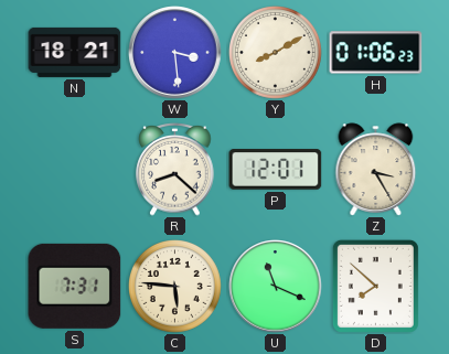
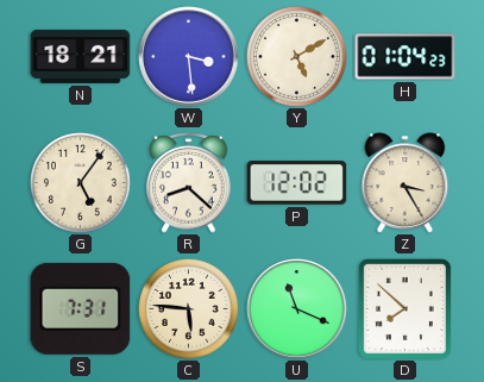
Y: 8:10 -> 5:10 (297, 57)
H: 01:06 -> 01:04 (406, 57)
G: none -> 5:06 (81, 183)
P: 12:01 -> 12:02 (297, 183)
